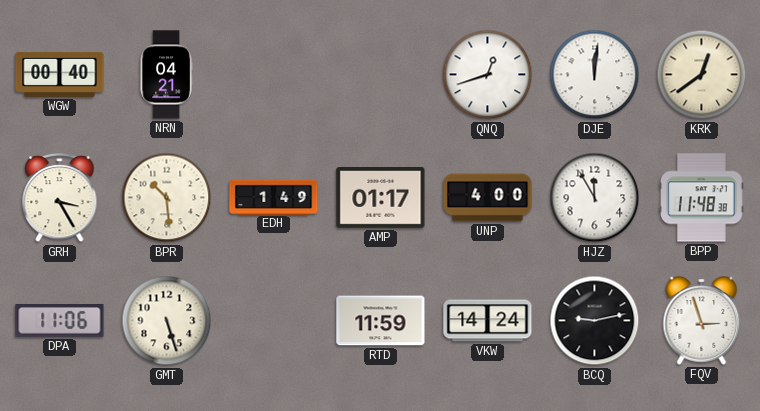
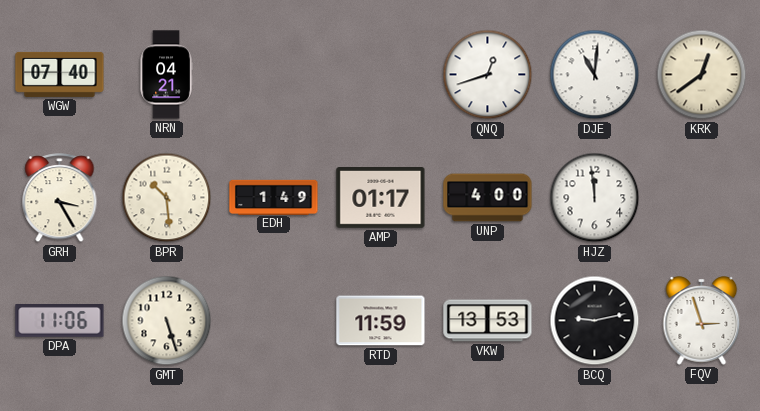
WGW: 00:40 -> 07:40 (60, 74)
DJE: 12:01 -> 11:01 (595, 75)
HJZ: 11:55 -> 11:59 (595, 198)
BPP: 11:48 -> none (702, 198)
VKW: 14:24 -> 13:53 (488, 321)
